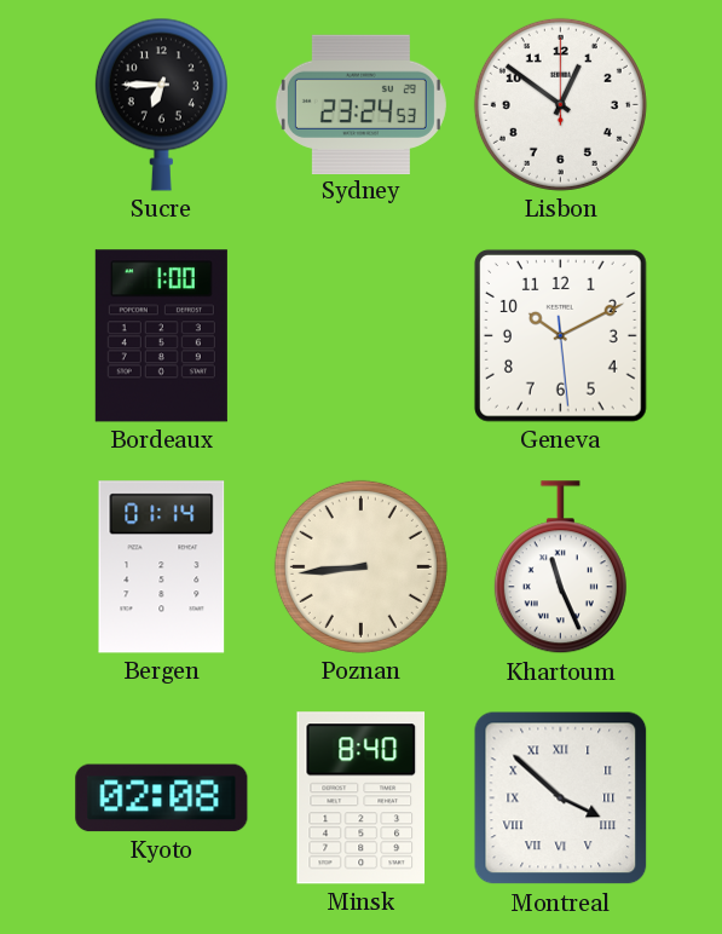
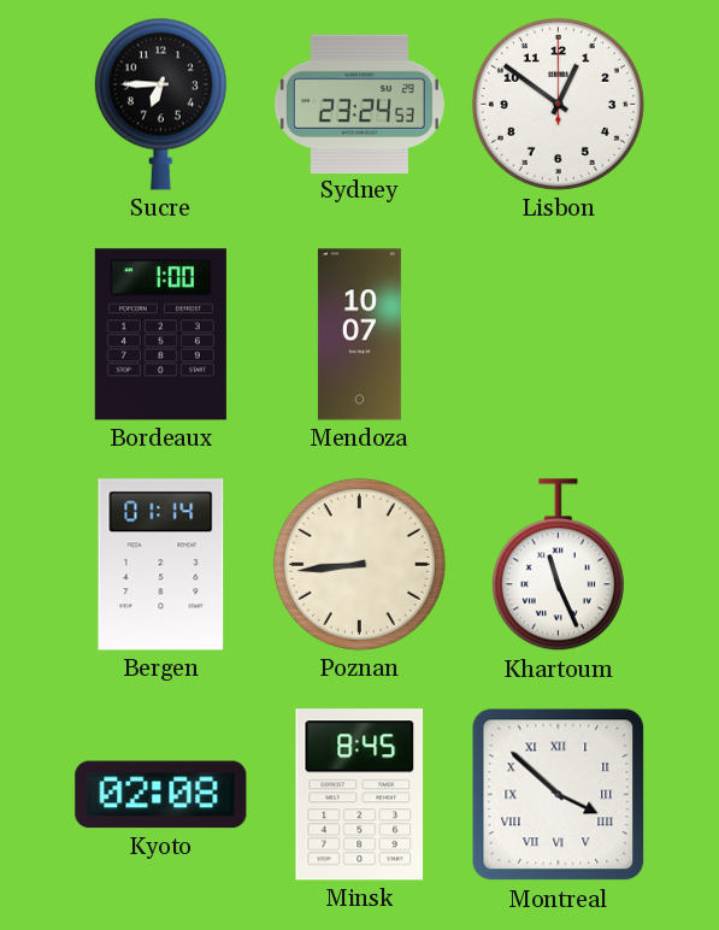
Mendoza: none -> 10:07 (359, 335)
Geneva: 10:10 -> none (561, 336)
Minsk: 8:40 -> 8:45 (360, 795)
